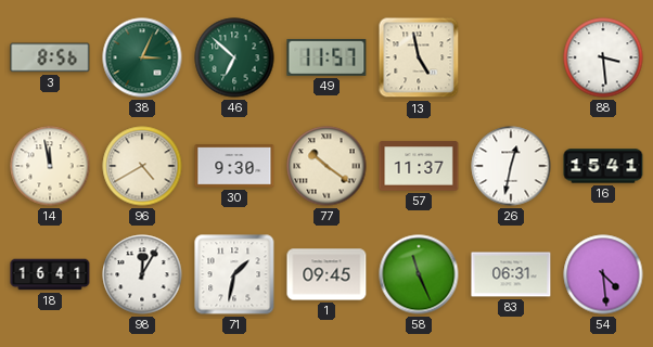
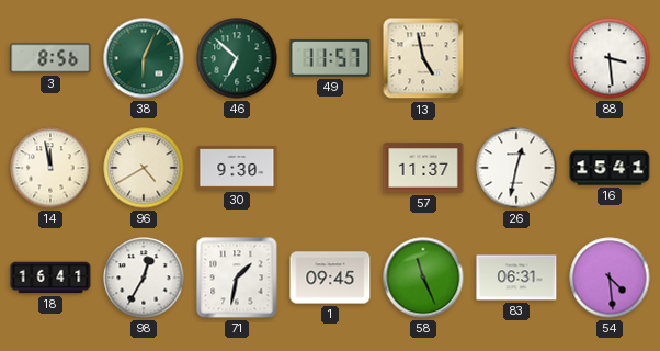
38: 3:04 -> 6:04 (144, 58)
77: 10:21 -> none (326, 166)
98: 12:05 -> 12:35 (144, 278)
